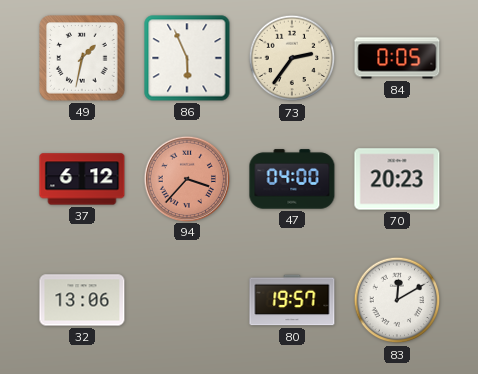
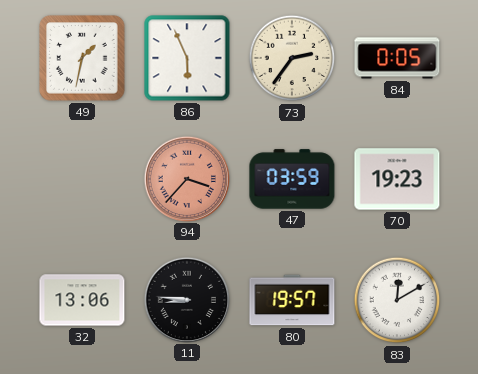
37: 6:12 -> none (82, 179)
47: 04:00 -> 03:59 (292, 179)
70: 20:23 -> 19:23 (397, 179)
11: none -> 8:46 (186, 299)
